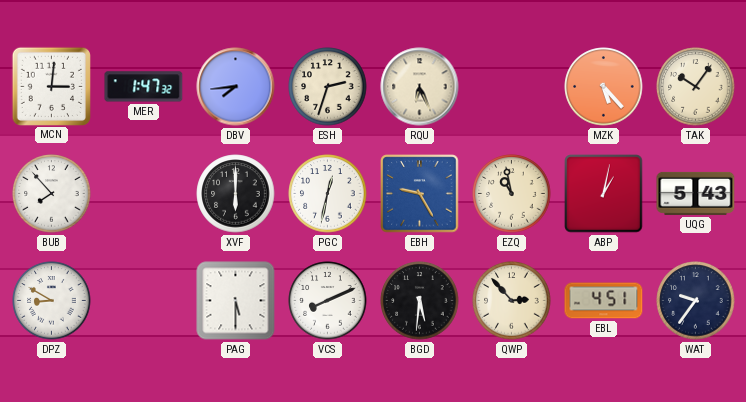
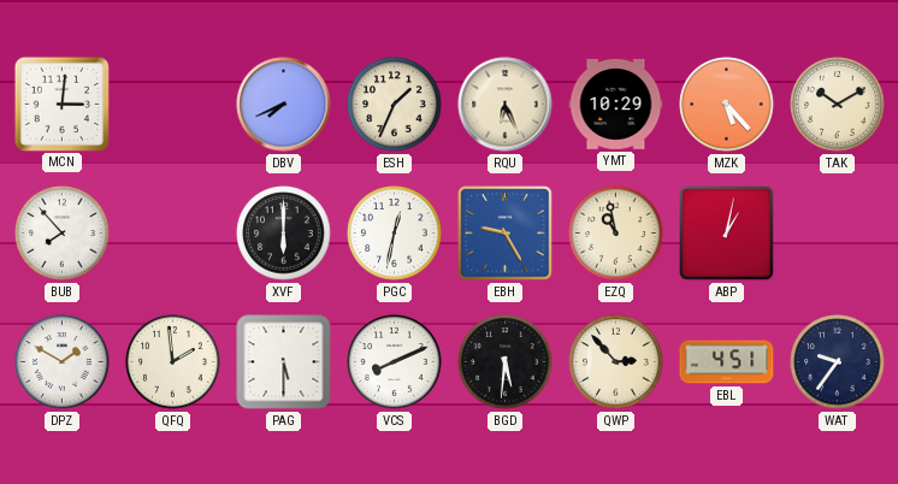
MER: 1:47 -> none (144, 87)
DBV: 7:44 -> 7:41 (284, 105)
ESH: 2:33 -> 1:34 (395, 105)
YMT: none -> 10:29 (616, 104)
TAK: 10:06 -> 10:10 (838, 105)
UQG: 5:43 -> none (696, 193)
DPZ: 8:50 -> 1:50 (63, 362)
QFQ: none -> 1:59 (173, 362)
